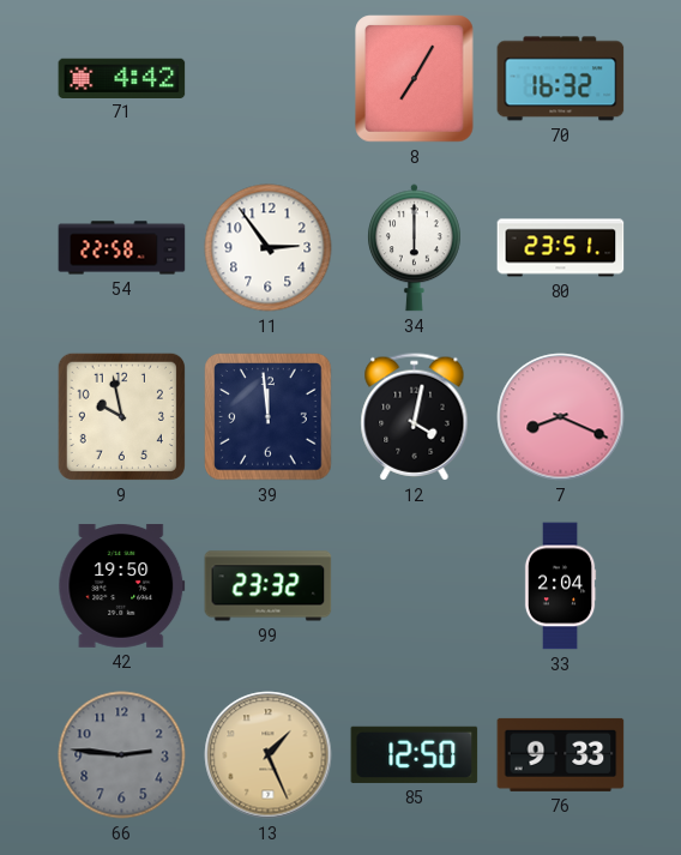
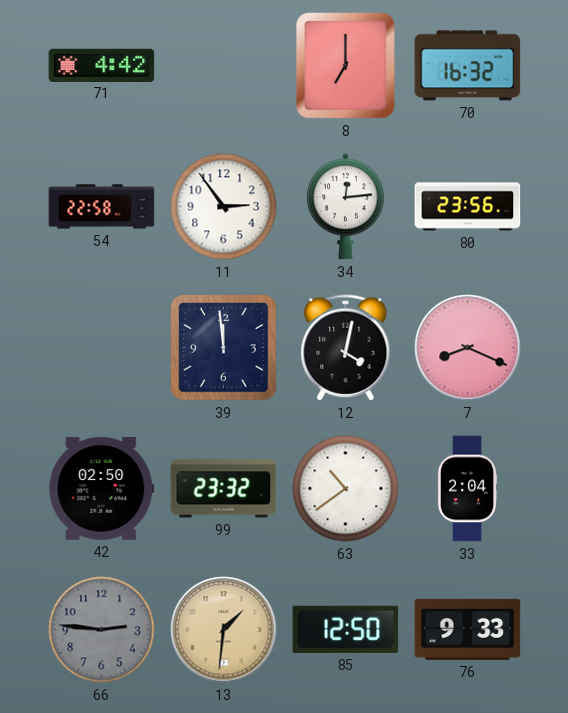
8: 7:05 -> 7:00 (346, 66)
34: 6:00 -> 12:14 (346, 207)
80: 23:51 -> 23:56 (468, 207)
9: 9:58 -> none (121, 416)
42: 19:50 -> 02:50 (102, 488)
63: none -> 10:39 (346, 489)
13: 1:26 -> 1:31 (224, 630)
